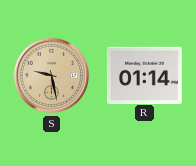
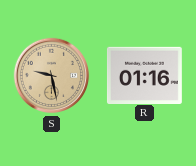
R: 01:14 -> 01:16 (144, 75)
